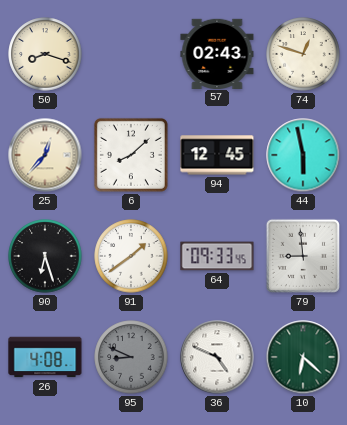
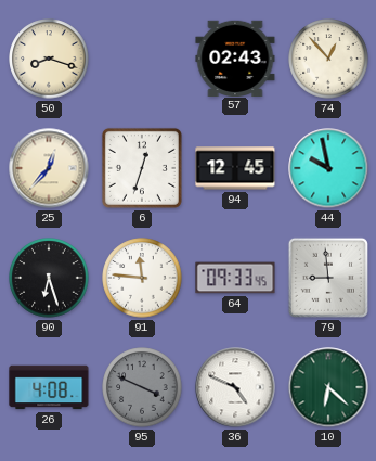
74: 12:48 -> 12:53 (328, 59)
6: 8:08 -> 12:33 (142, 168)
44: 5:58 -> 9:58 (328, 168)
91: 1:39 -> 11:46 (142, 278)
95: 8:49 -> 3:49 (142, 387)
